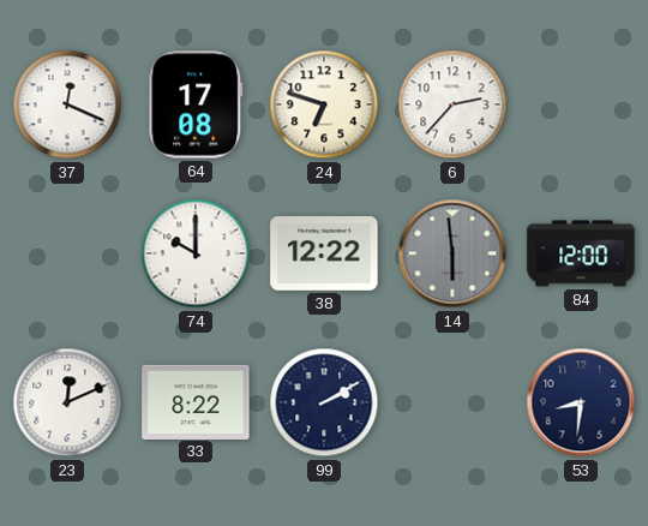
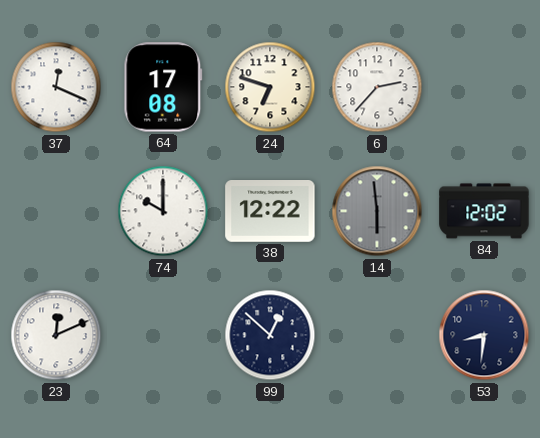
84: 12:00 -> 12:02 (484, 211)
33: 8:22 -> none (196, 401)
99: 2:10 -> 12:52 (270, 335)
